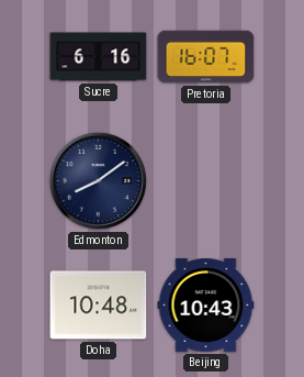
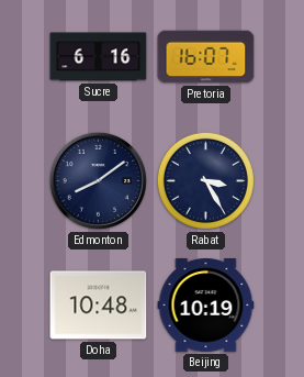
Rabat: none -> 3:25 (205, 180)
Beijing: 10:43 -> 10:19 (206, 306)
